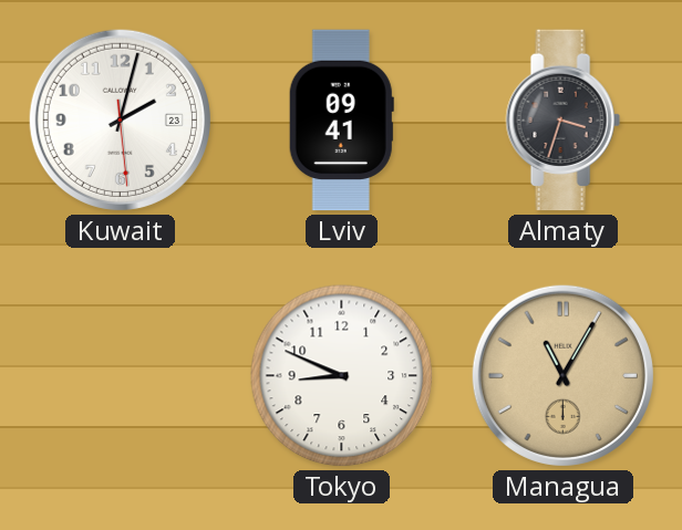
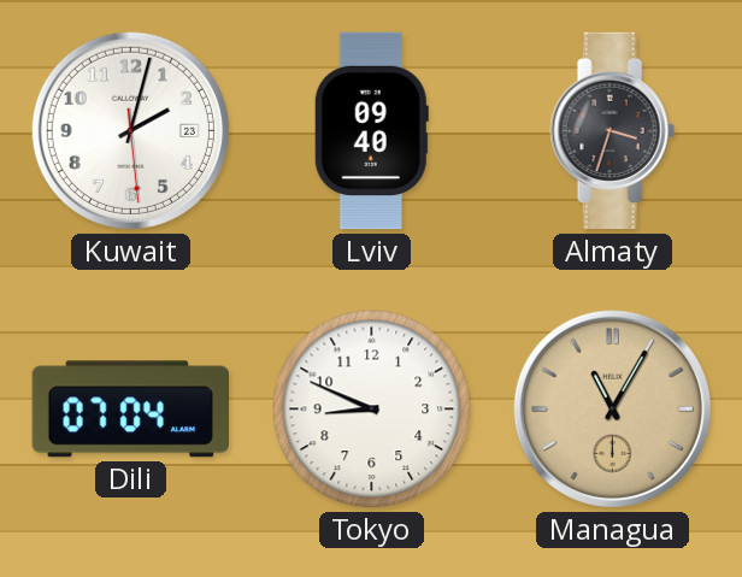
Lviv: 09:41 -> 09:40 (371, 131)
Dili: none -> 07:04 (130, 410)
